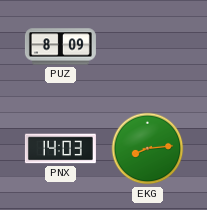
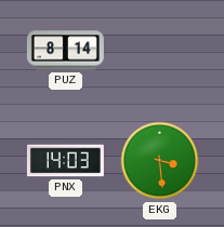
PUZ: 8:09 -> 8:14 (65, 51)
EKG: 8:14 -> 3:29 (160, 161)
